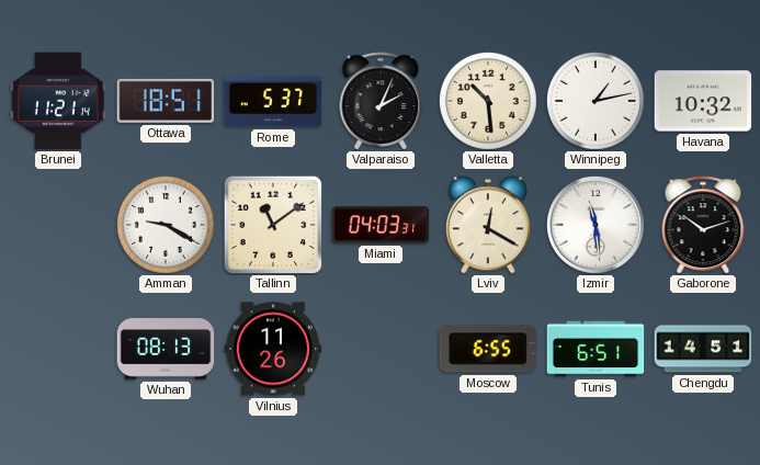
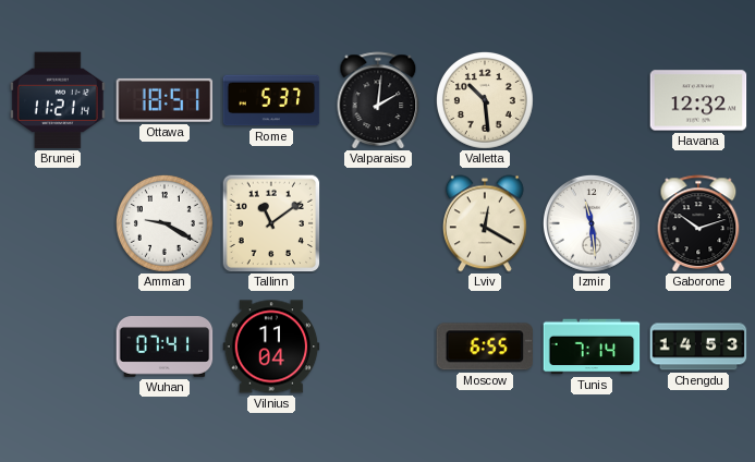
Valparaiso: 2:04 -> 2:01 (378, 100)
Winnipeg: 1:13 -> none (595, 101)
Havana: 10:32 -> 12:32 (698, 100)
Miami: 04:03 -> none (381, 225)
Wuhan: 08:13 -> 07:41 (165, 348)
Vilnius: 11:26 -> 11:04 (271, 346)
Tunis: 6:51 -> 7:14 (592, 346)
Chengdu: 14:51 -> 14:53 (698, 346)
